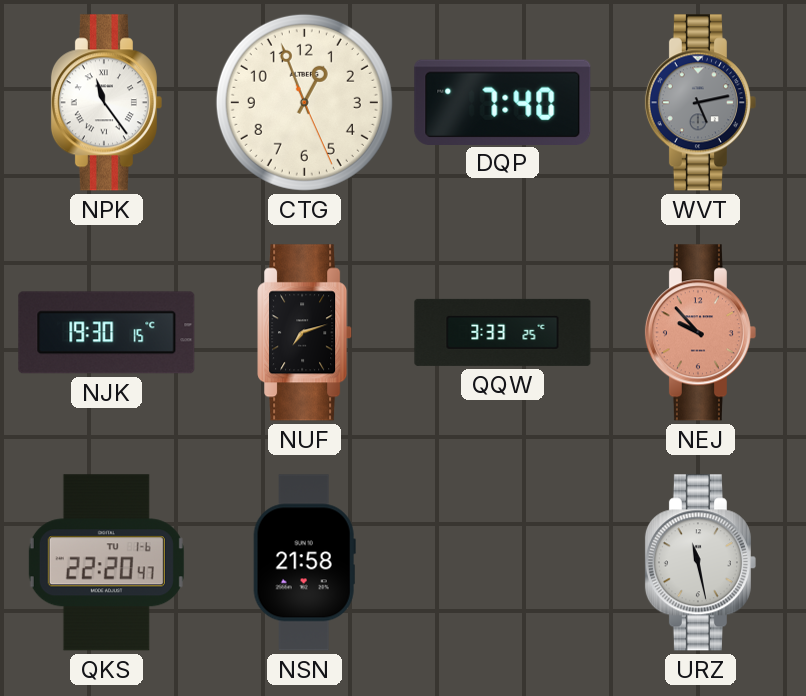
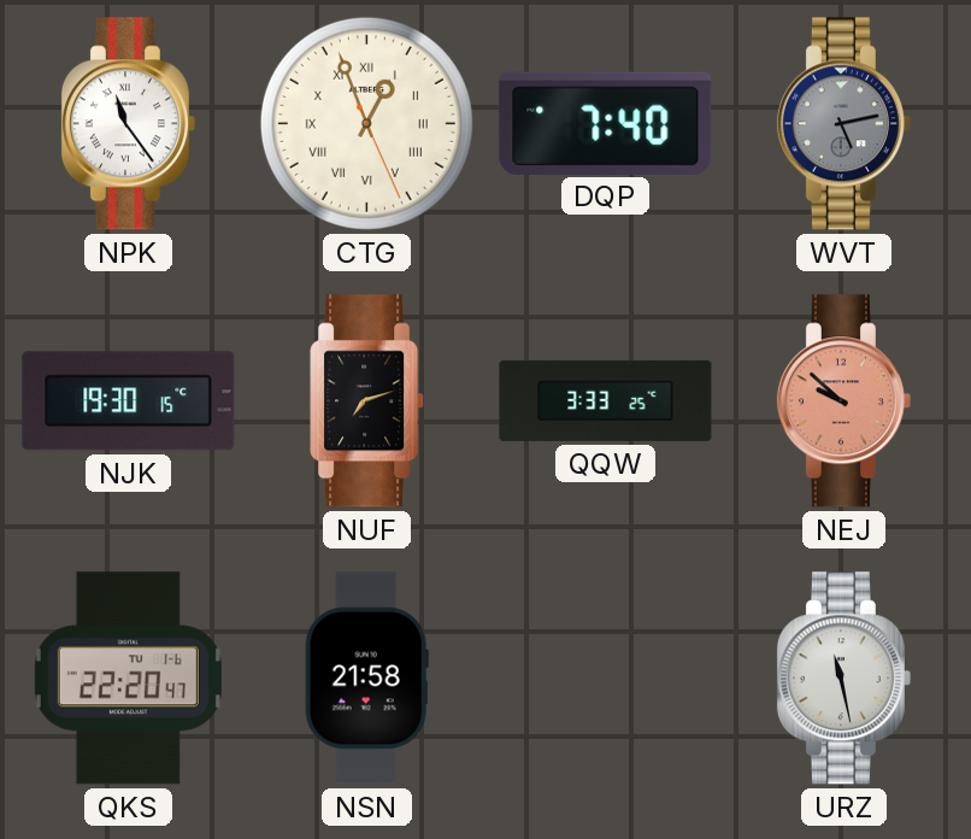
CTG numerals: Arabic -> Roman (366, 123)
NEJ: 9:53 -> 9:52 (843, 401)
